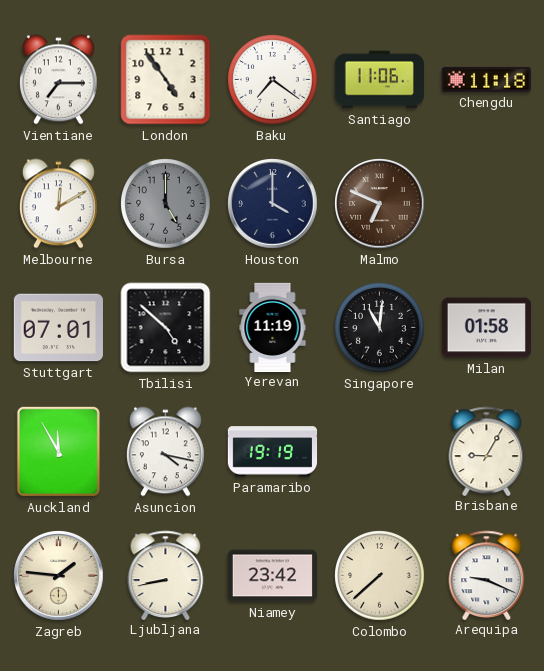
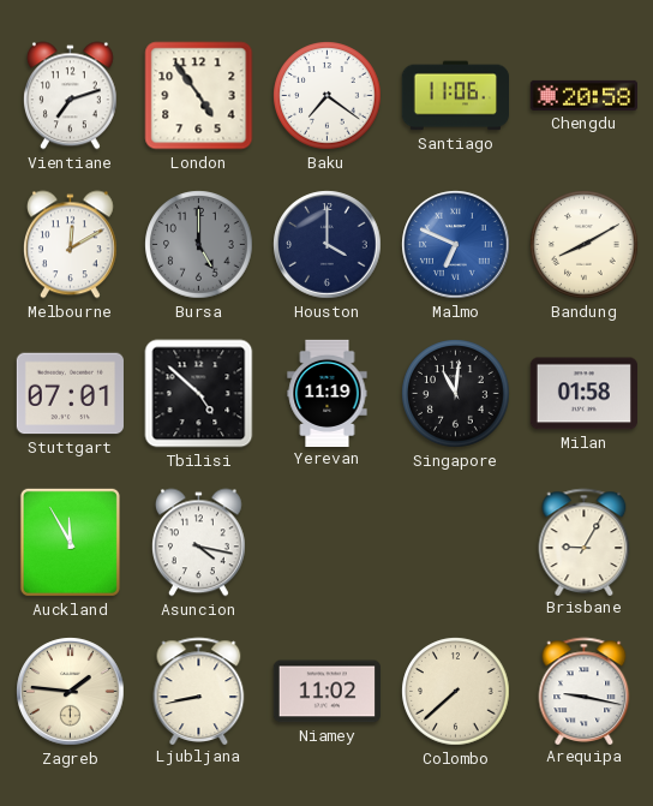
Vientiane: 7:15 -> 7:12 (70, 96)
Chengdu: 11:18 -> 20:58 (583, 95)
Malmo dial: brown -> blue (456, 245)
Bandung: none -> 8:10 (585, 245)
Paramaribo: 19:19 -> none (273, 452)
Niamey: 23:42 -> 11:02 (326, 692)
Arequipa: 9:19 -> 9:17 (585, 691)
